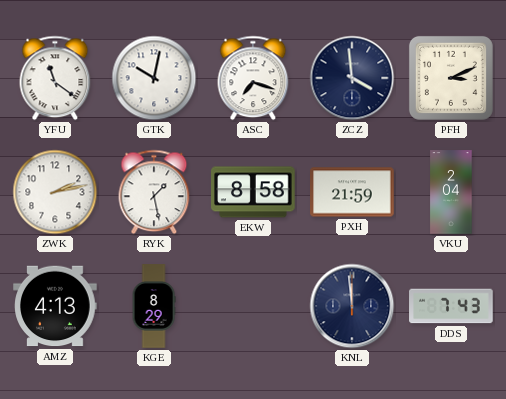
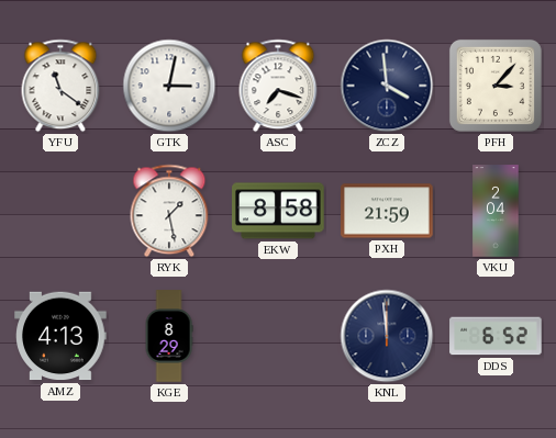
GTK: 10:02 -> 3:02 (169, 86)
PFH: 3:11 -> 3:07 (496, 86)
ZWK: 2:13 -> none (55, 192)
DDS: 7:43 -> 6:52 (496, 336)
